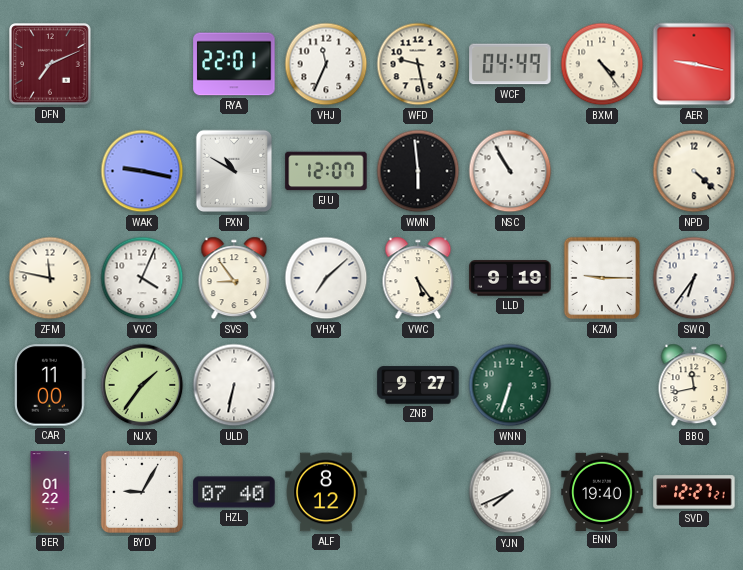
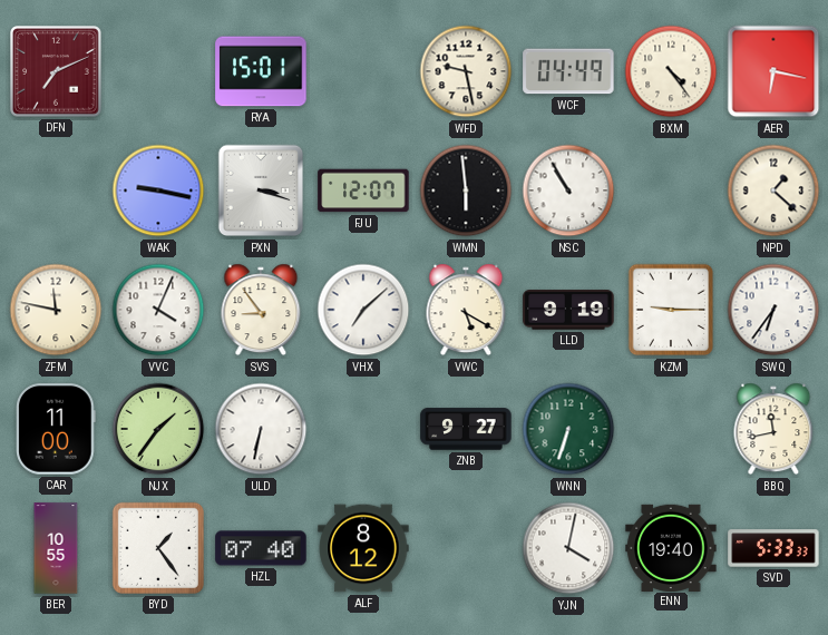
RYA: 22:01 -> 15:01 (261, 71)
VHJ: 11:34 -> none (326, 64)
AER: 9:17 -> 6:17 (773, 71)
PXN: 10:50 -> 3:18 (261, 190)
NPD: 4:22 -> 1:22 (773, 190)
VWC: 5:24 -> 5:20 (466, 310)
BER: 01:22 -> 10:55 (56, 548)
BYD: 9:05 -> 1:24 (158, 548)
YJN: 7:41 -> 4:02 (568, 548)
SVD: 12:27 -> 5:33 (773, 548)
